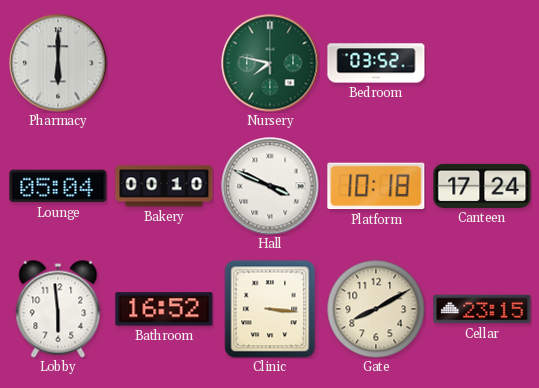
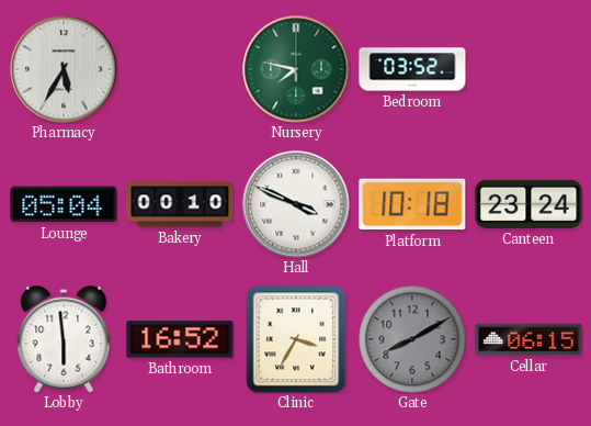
Pharmacy: 6:00 -> 5:35 (64, 69)
Canteen: 17:24 -> 23:24 (529, 204)
Clinic: 3:16 -> 3:35 (296, 339)
Gate dial: cream -> grey (412, 339)
Cellar: 23:15 -> 06:15 (529, 339)
